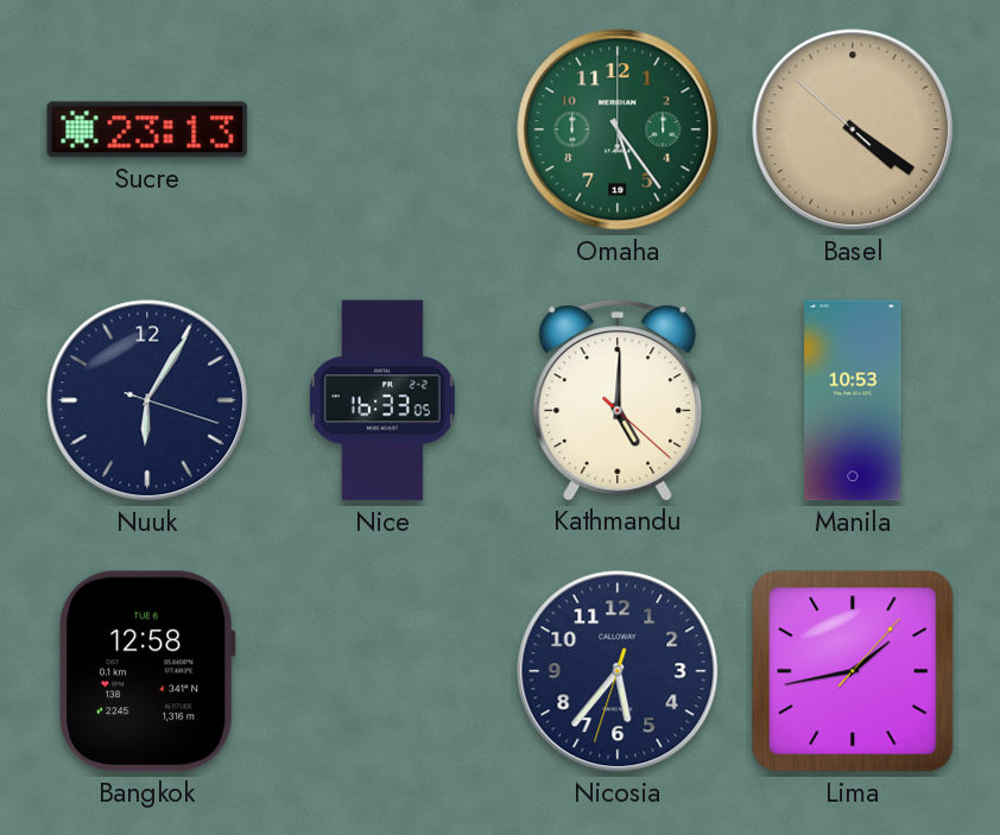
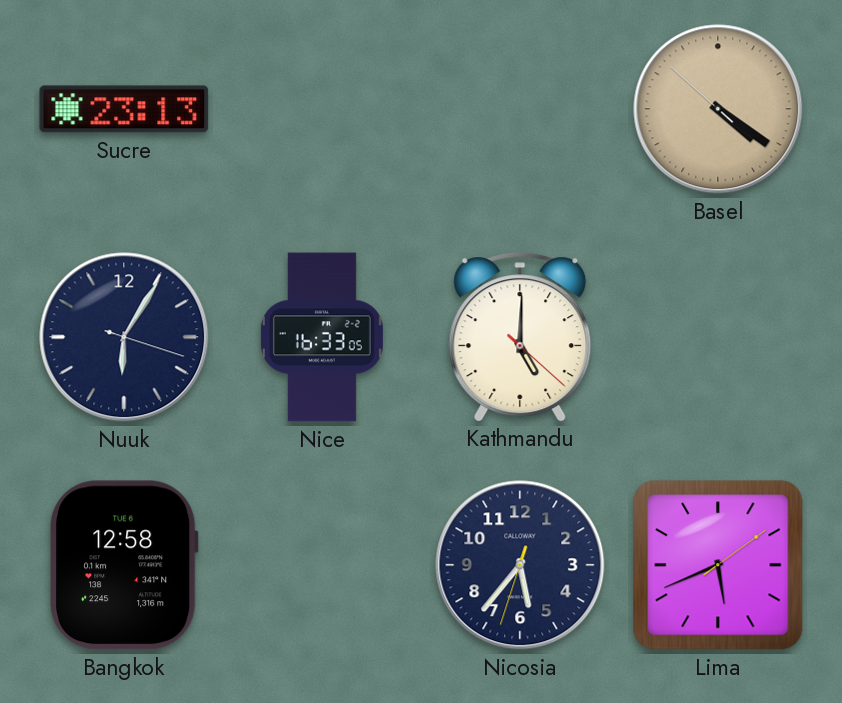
Omaha: 5:24 -> none (618, 129)
Manila: 10:53 -> none (853, 400)
Lima: 1:43 -> 5:41 (718, 565)
